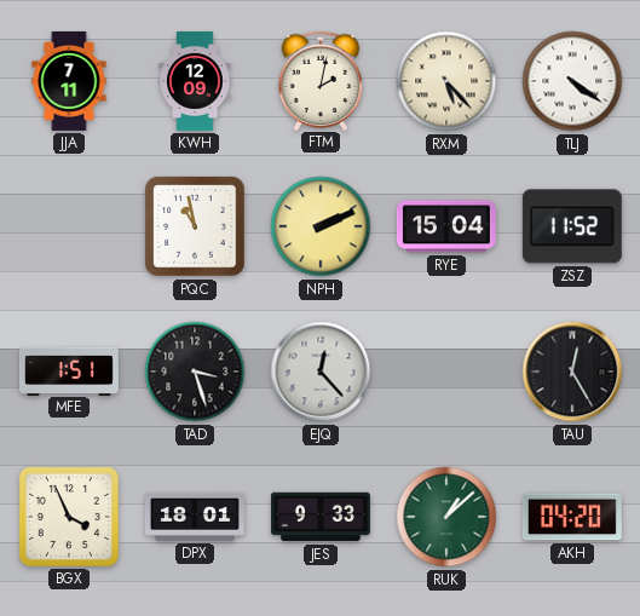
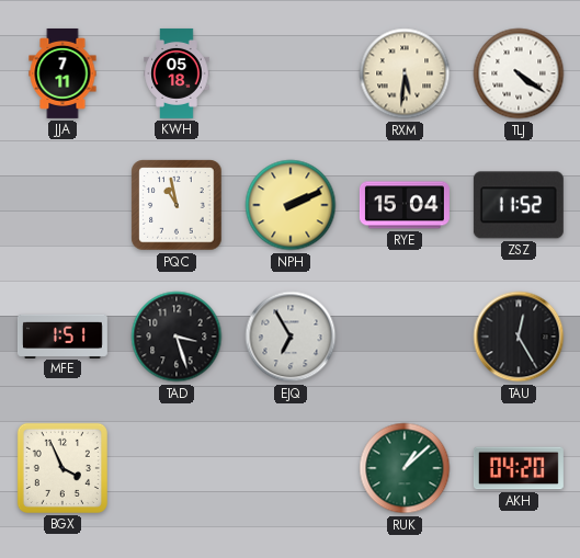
KWH: 12:09 -> 05:18 (177, 73)
FTM: 2:02 -> none (319, 80)
RXM: 5:23 -> 5:31 (405, 73)
EJQ: 12:23 -> 6:55 (291, 337)
DPX: 18:01 -> none (195, 517)
JES: 9:33 -> none (321, 517)
